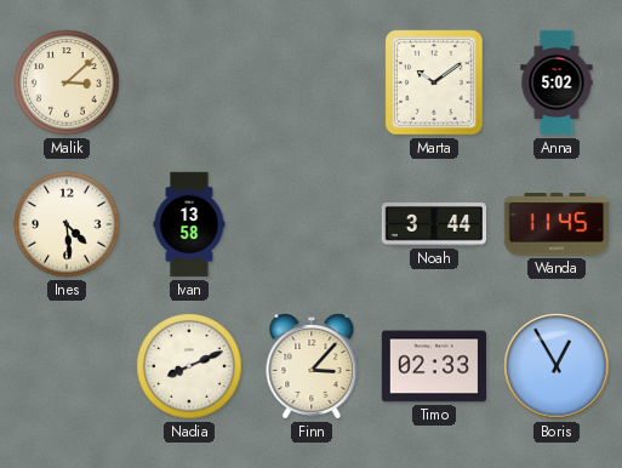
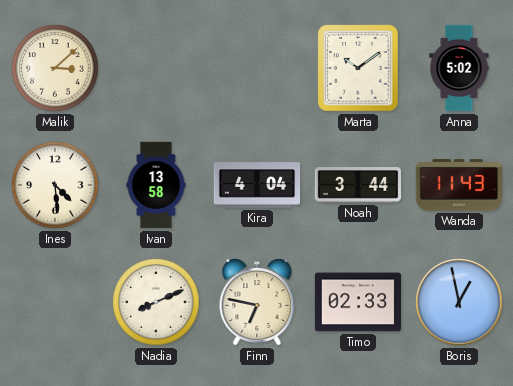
Kira: none -> 4:04 (257, 185)
Wanda: 11:45 -> 11:43 (458, 185)
Finn: 3:07 -> 6:47 (257, 303)
Boris: 12:55 -> 12:58 (459, 302)
